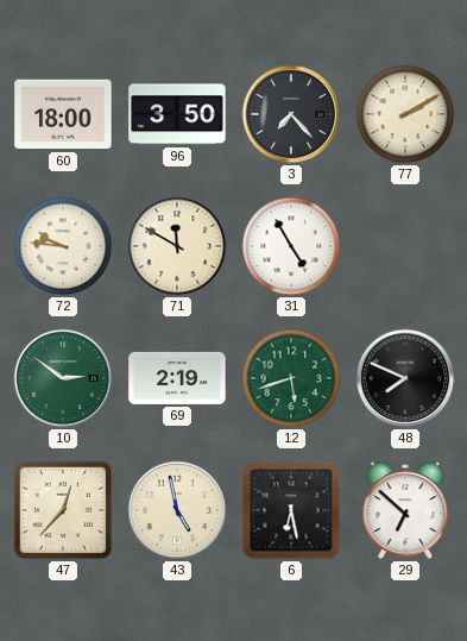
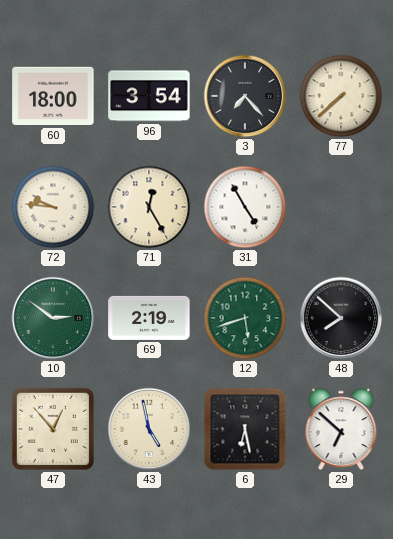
96: 3:50 -> 3:54 (149, 96)
77: 2:10 -> 7:38 (341, 96)
71: 11:50 -> 12:25 (149, 207)
48: 7:49 -> 7:52 (341, 318)
47: 12:37 -> 12:53 (53, 429)
